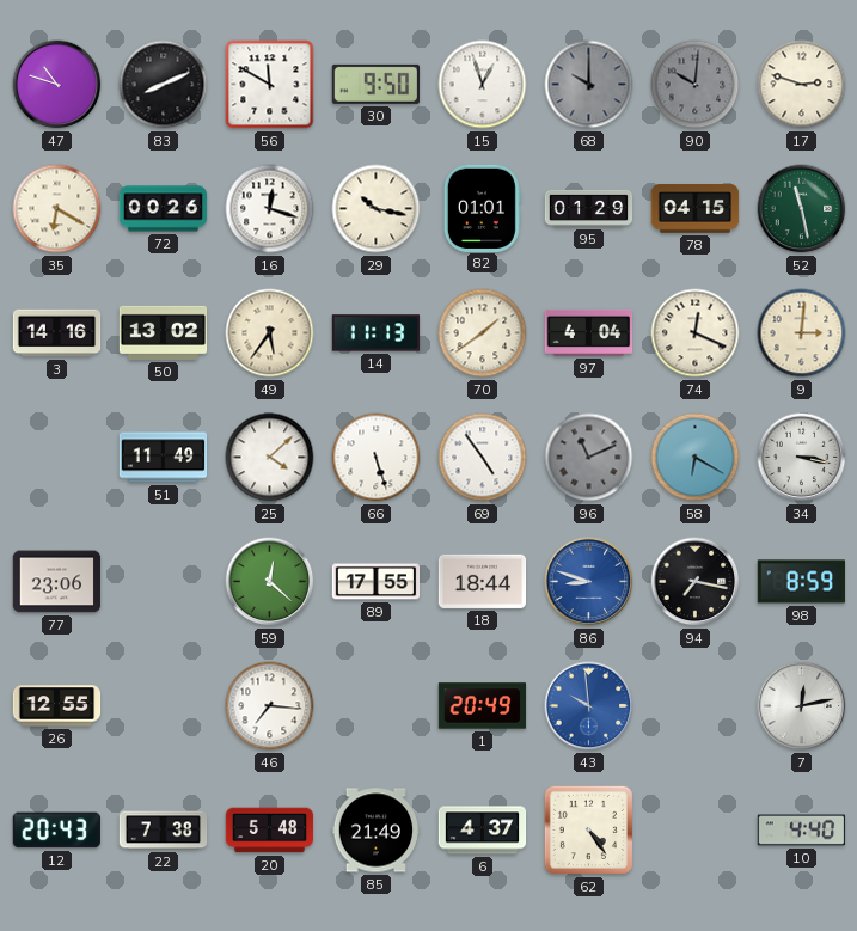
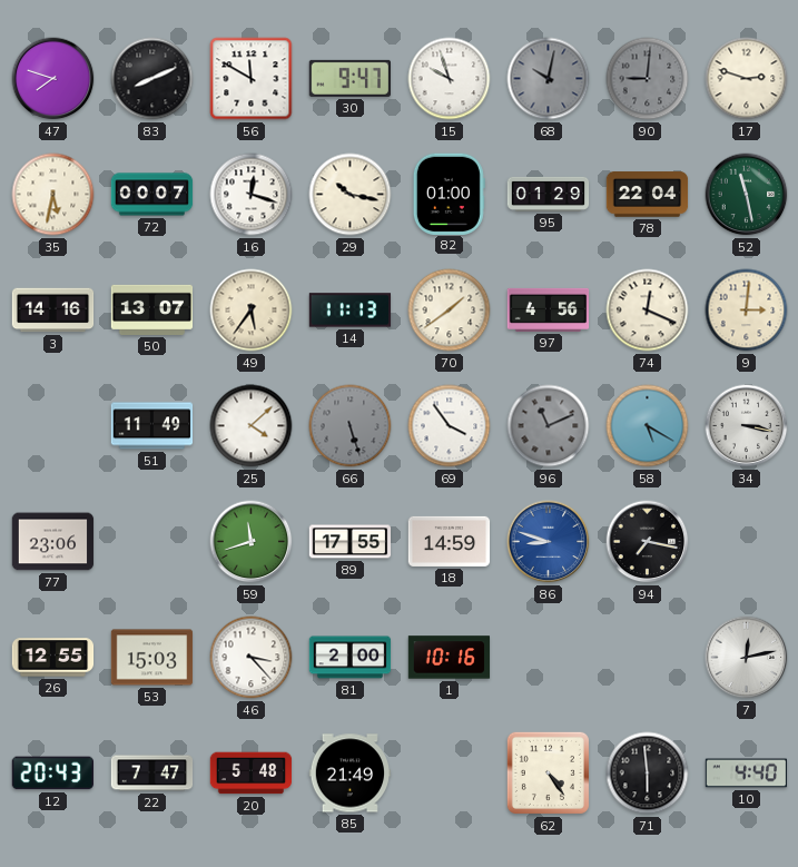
47: 10:48 -> 7:48 (53, 79)
30: 9:50 -> 9:47 (349, 78)
15: 12:57 -> 9:57 (450, 79)
68: 10:00 -> 10:02 (549, 79)
90: 10:01 -> 9:01 (648, 79)
35: 6:20 -> 5:32 (53, 195)
72: 00:26 -> 00:07 (152, 195)
82: 01:01 -> 01:00 (449, 194)
78: 04:15 -> 22:04 (648, 195)
50: 13:02 -> 13:07 (152, 309)
97: 4:04 -> 4:56 (549, 309)
66 dial: white -> grey (351, 426)
69: 4:54 -> 3:54 (450, 426)
58: 6:20 -> 5:20 (648, 426)
59: 12:22 -> 11:42 (252, 542)
18: 18:44 -> 14:59 (450, 541)
98: 8:59 -> none (802, 582)
53: none -> 15:03 (152, 658)
46: 7:16 -> 3:23 (252, 658)
81: none -> 2:00 (351, 658)
1: 20:49 -> 10:16 (450, 658)
43: 9:59 -> none (589, 706)
22: 7:38 -> 7:47 (152, 774)
6: 4:37 -> none (483, 831)
71: none -> 5:59 (648, 774)
